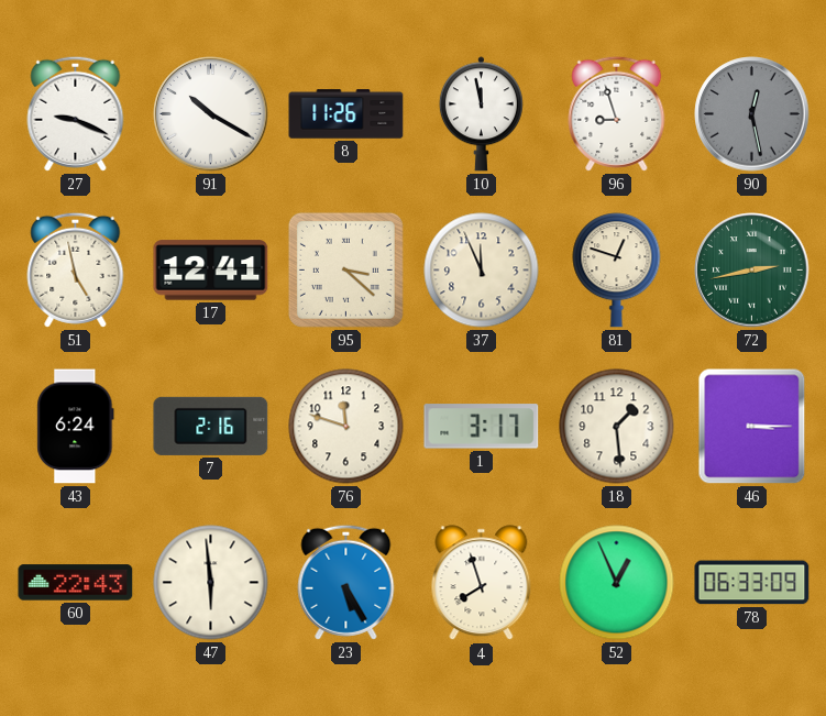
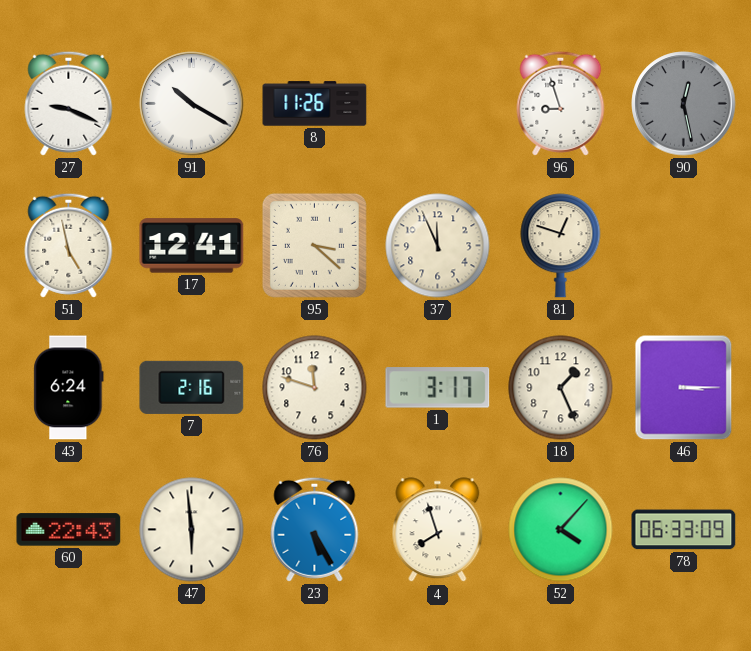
10: 11:58 -> none (481, 114)
72: 2:43 -> none (752, 271)
18: 1:29 -> 1:26 (561, 388)
52: 12:56 -> 4:07 (561, 530)
